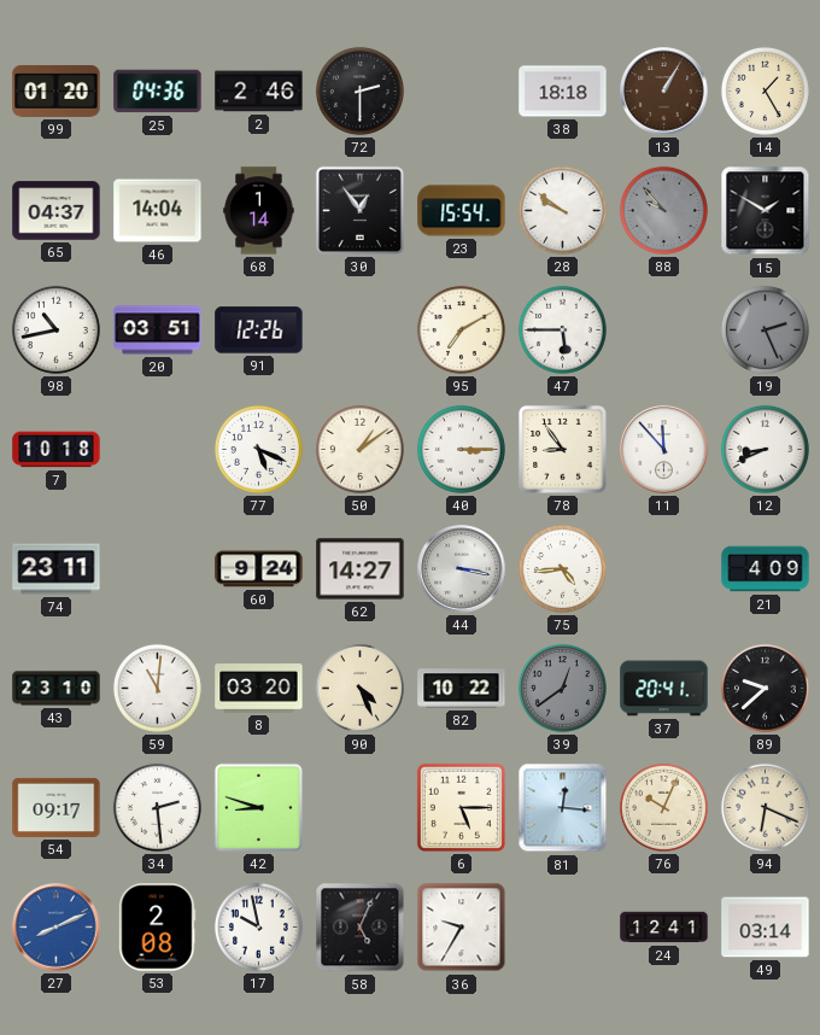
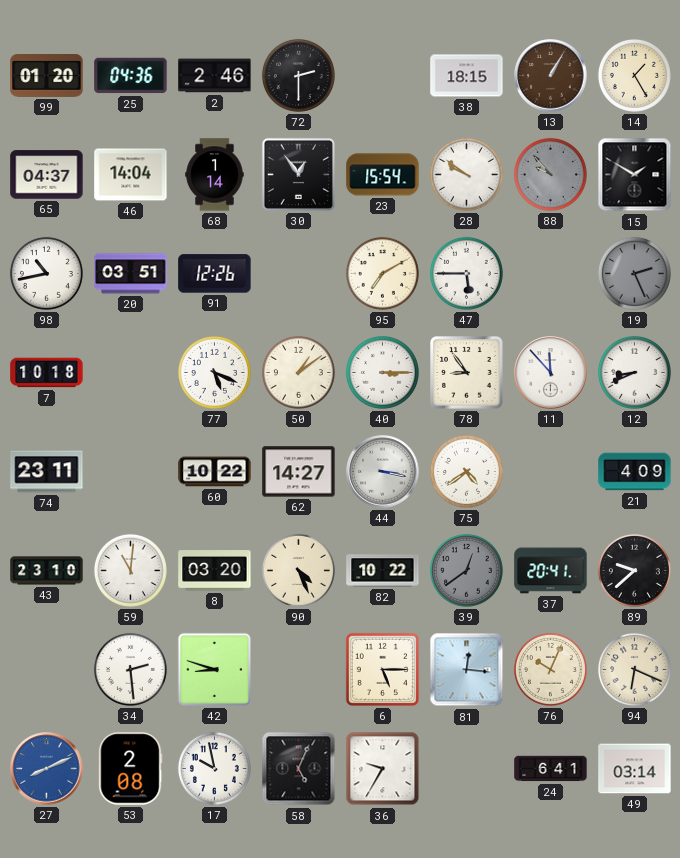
38: 18:18 -> 18:15 (467, 76)
60: 9:24 -> 10:22 (215, 472)
75: 4:44 -> 4:39 (466, 471)
54: 09:17 -> none (57, 807)
24: 12:41 -> 6:41 (551, 769)
